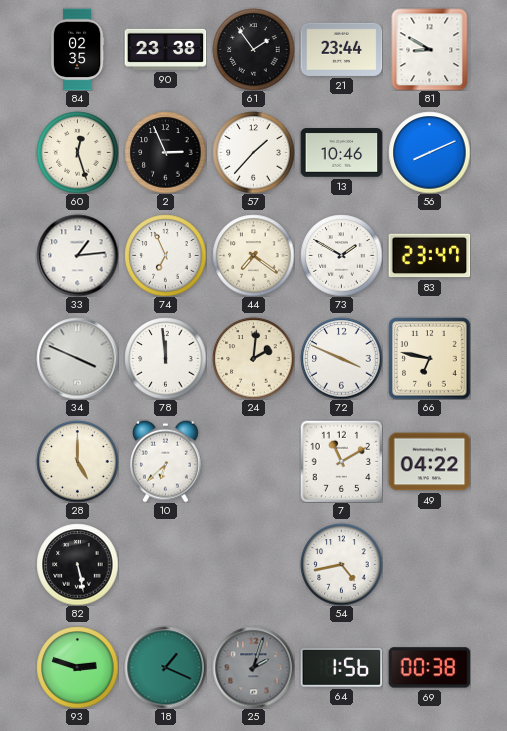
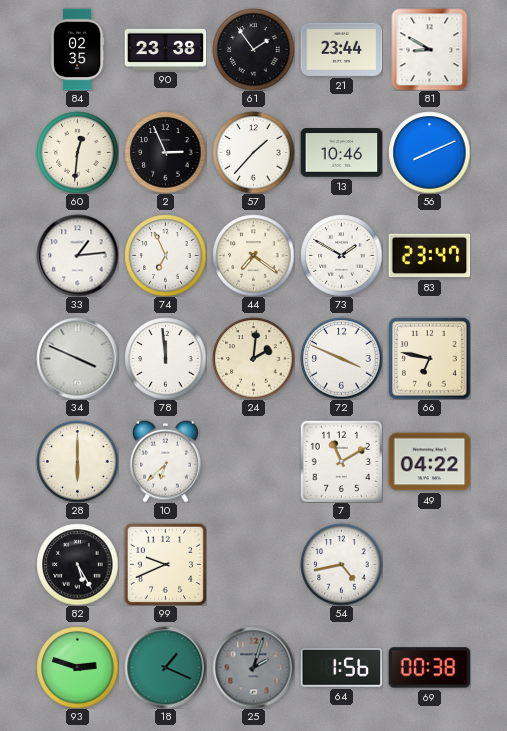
60: 12:27 -> 12:31 (77, 152)
28: 5:00 -> 6:00 (77, 461)
82: 5:28 -> 5:25 (77, 564)
99: none -> 9:41 (165, 564)
